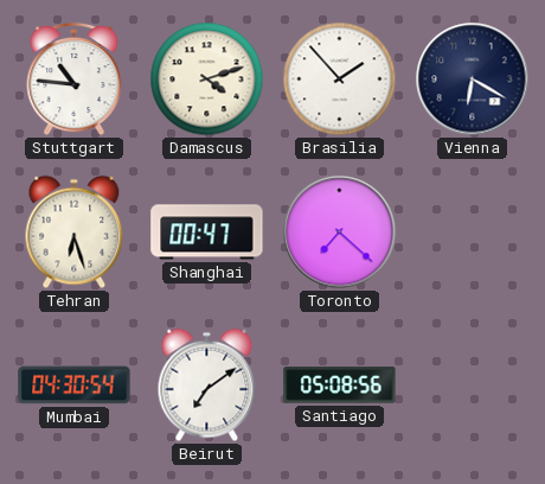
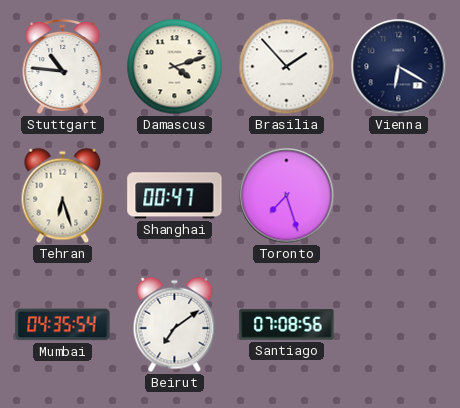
Toronto: 7:22 -> 7:27 (287, 196)
Mumbai: 04:30 -> 04:35 (63, 325)
Santiago: 05:08 -> 07:08 (287, 325)
